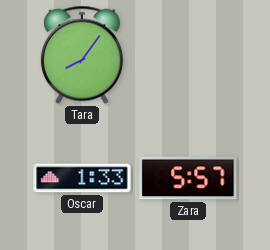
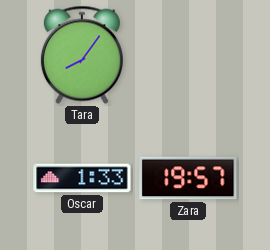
Zara: 5:57 -> 19:57 (188, 178)
